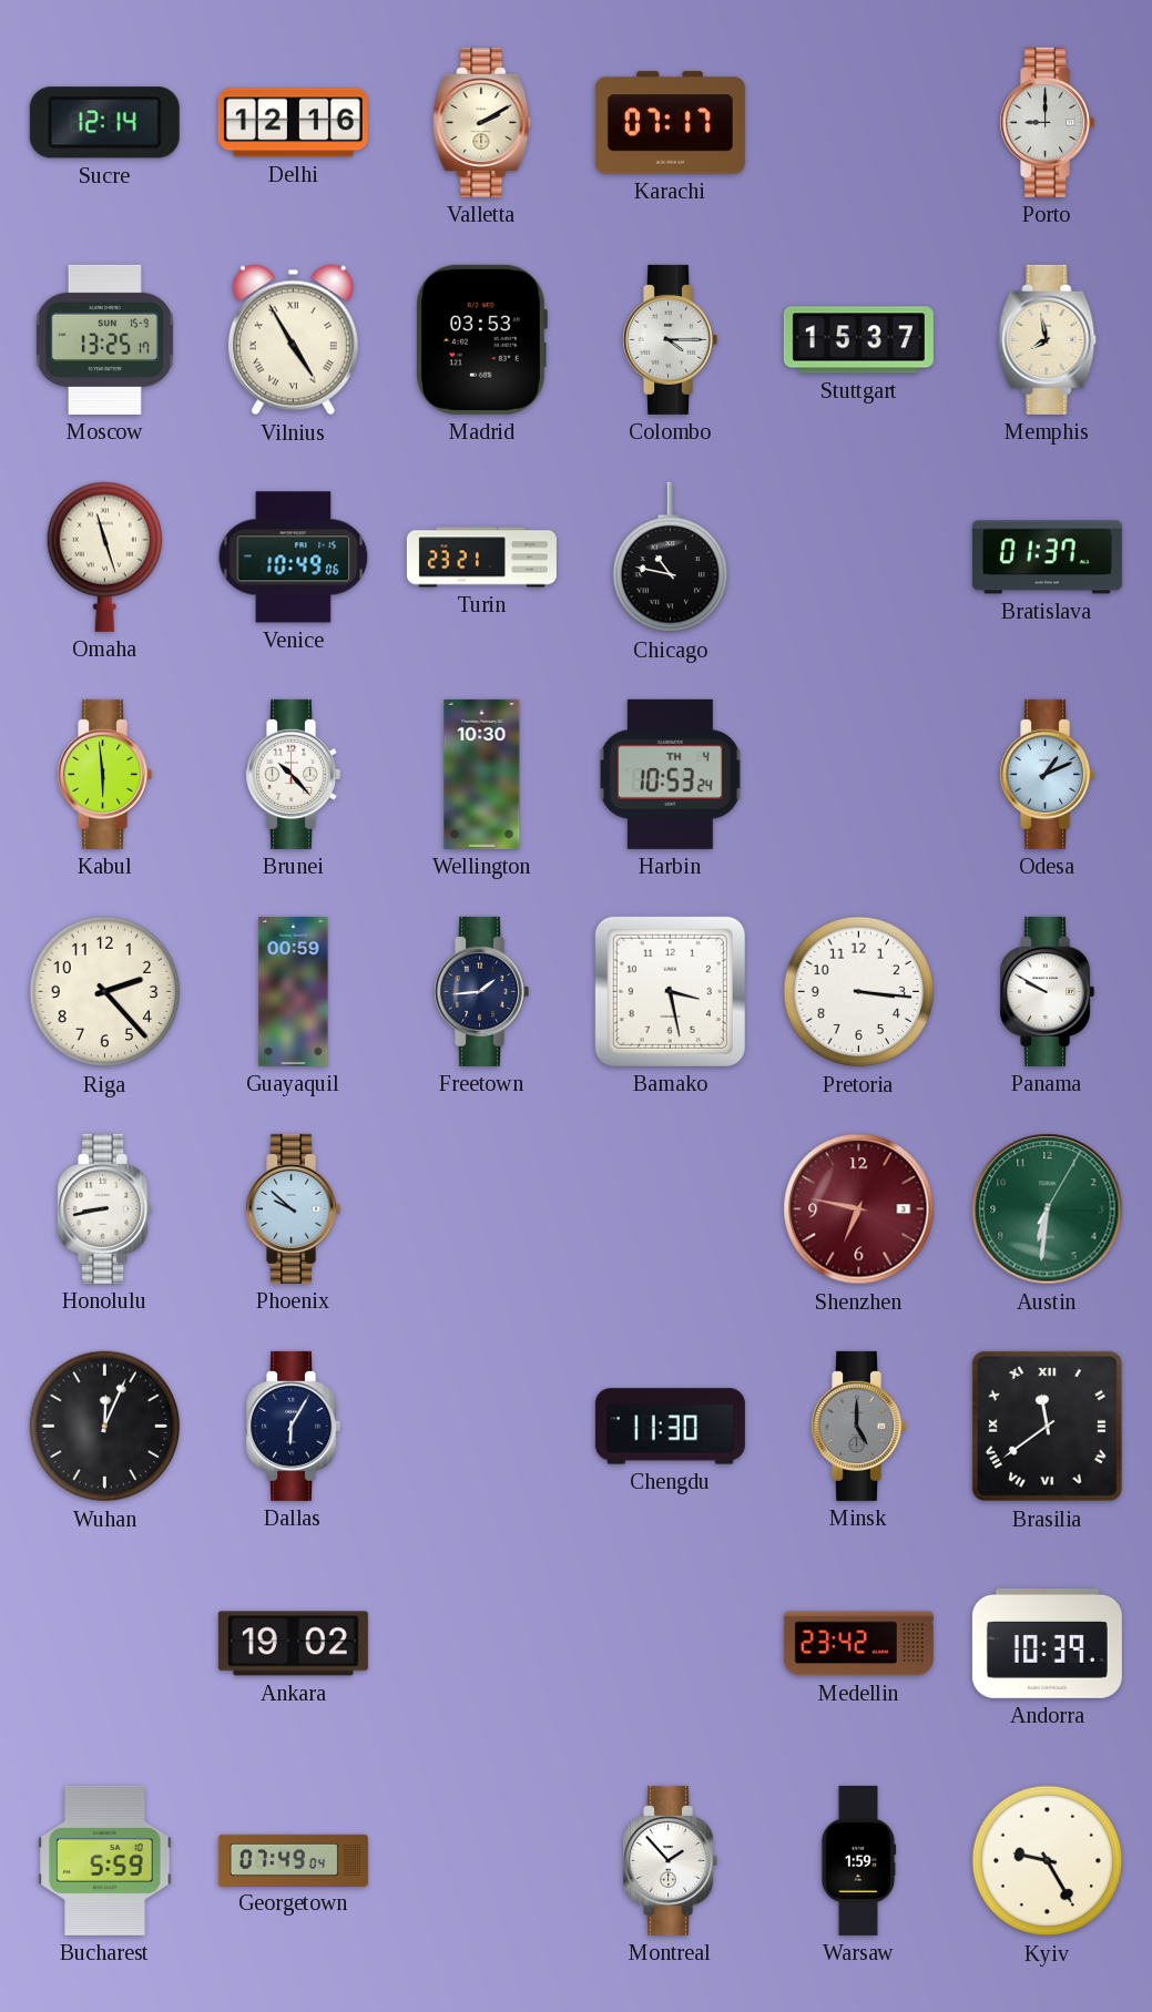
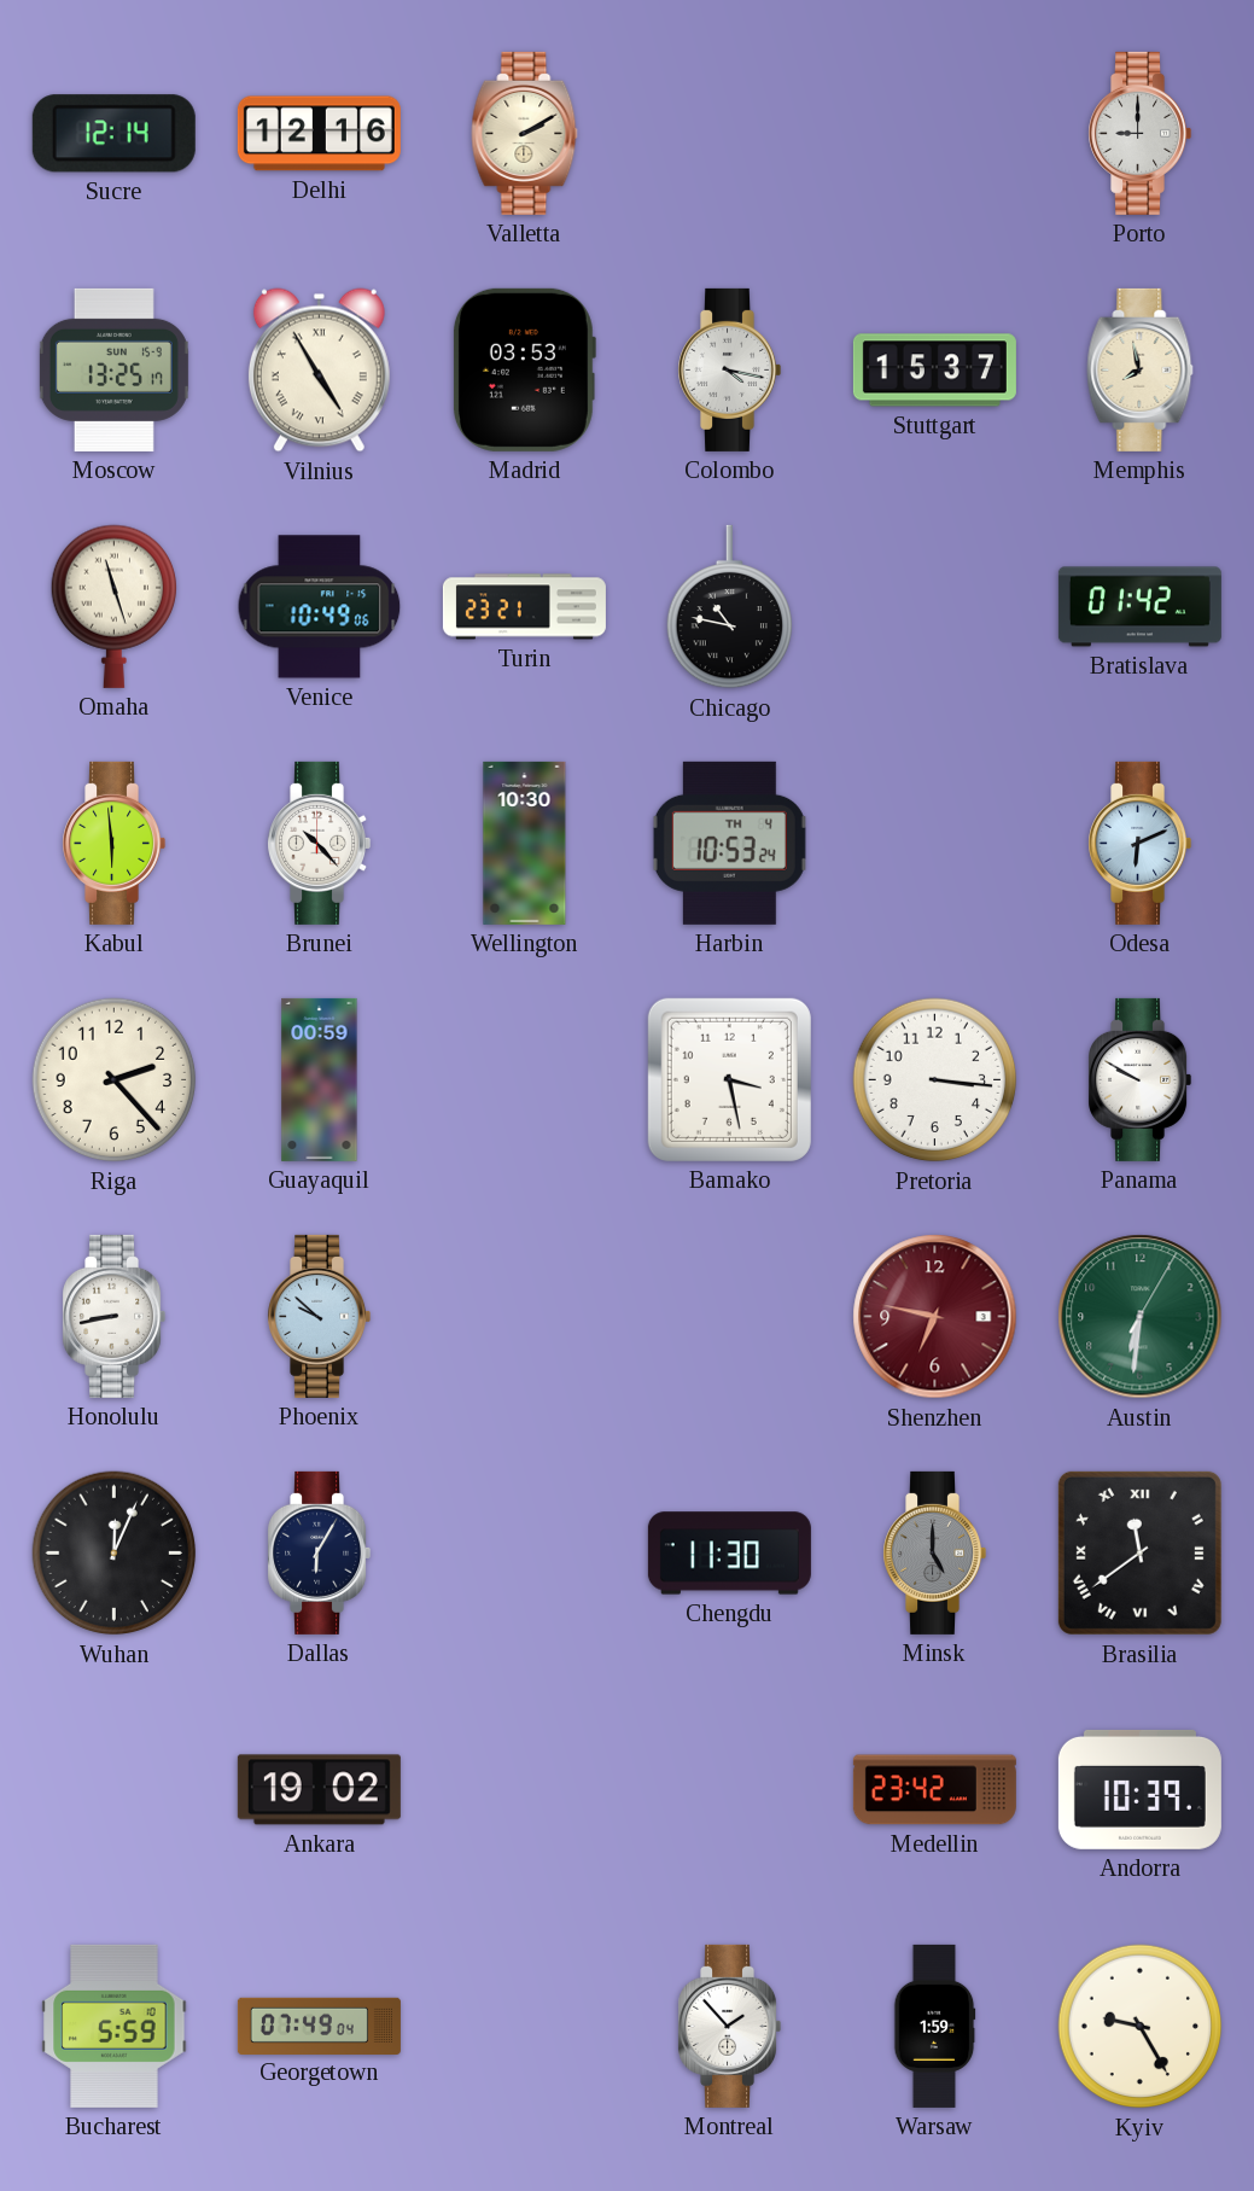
Karachi: 07:17 -> none (670, 123)
Colombo: 4:15 -> 4:17 (730, 369)
Bratislava: 01:37 -> 01:42 (1139, 607)
Odesa: 1:11 -> 6:11 (1141, 843)
Freetown: 1:44 -> none (482, 991)
